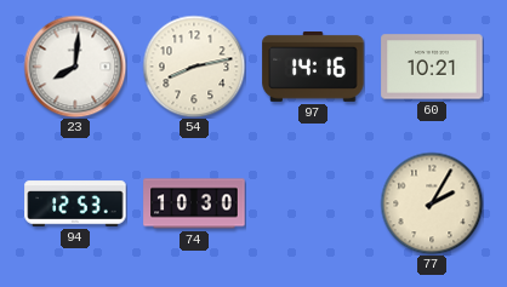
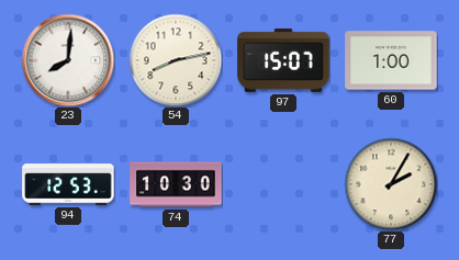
97: 14:16 -> 15:07 (283, 60)
60: 10:21 -> 1:00 (391, 60)
